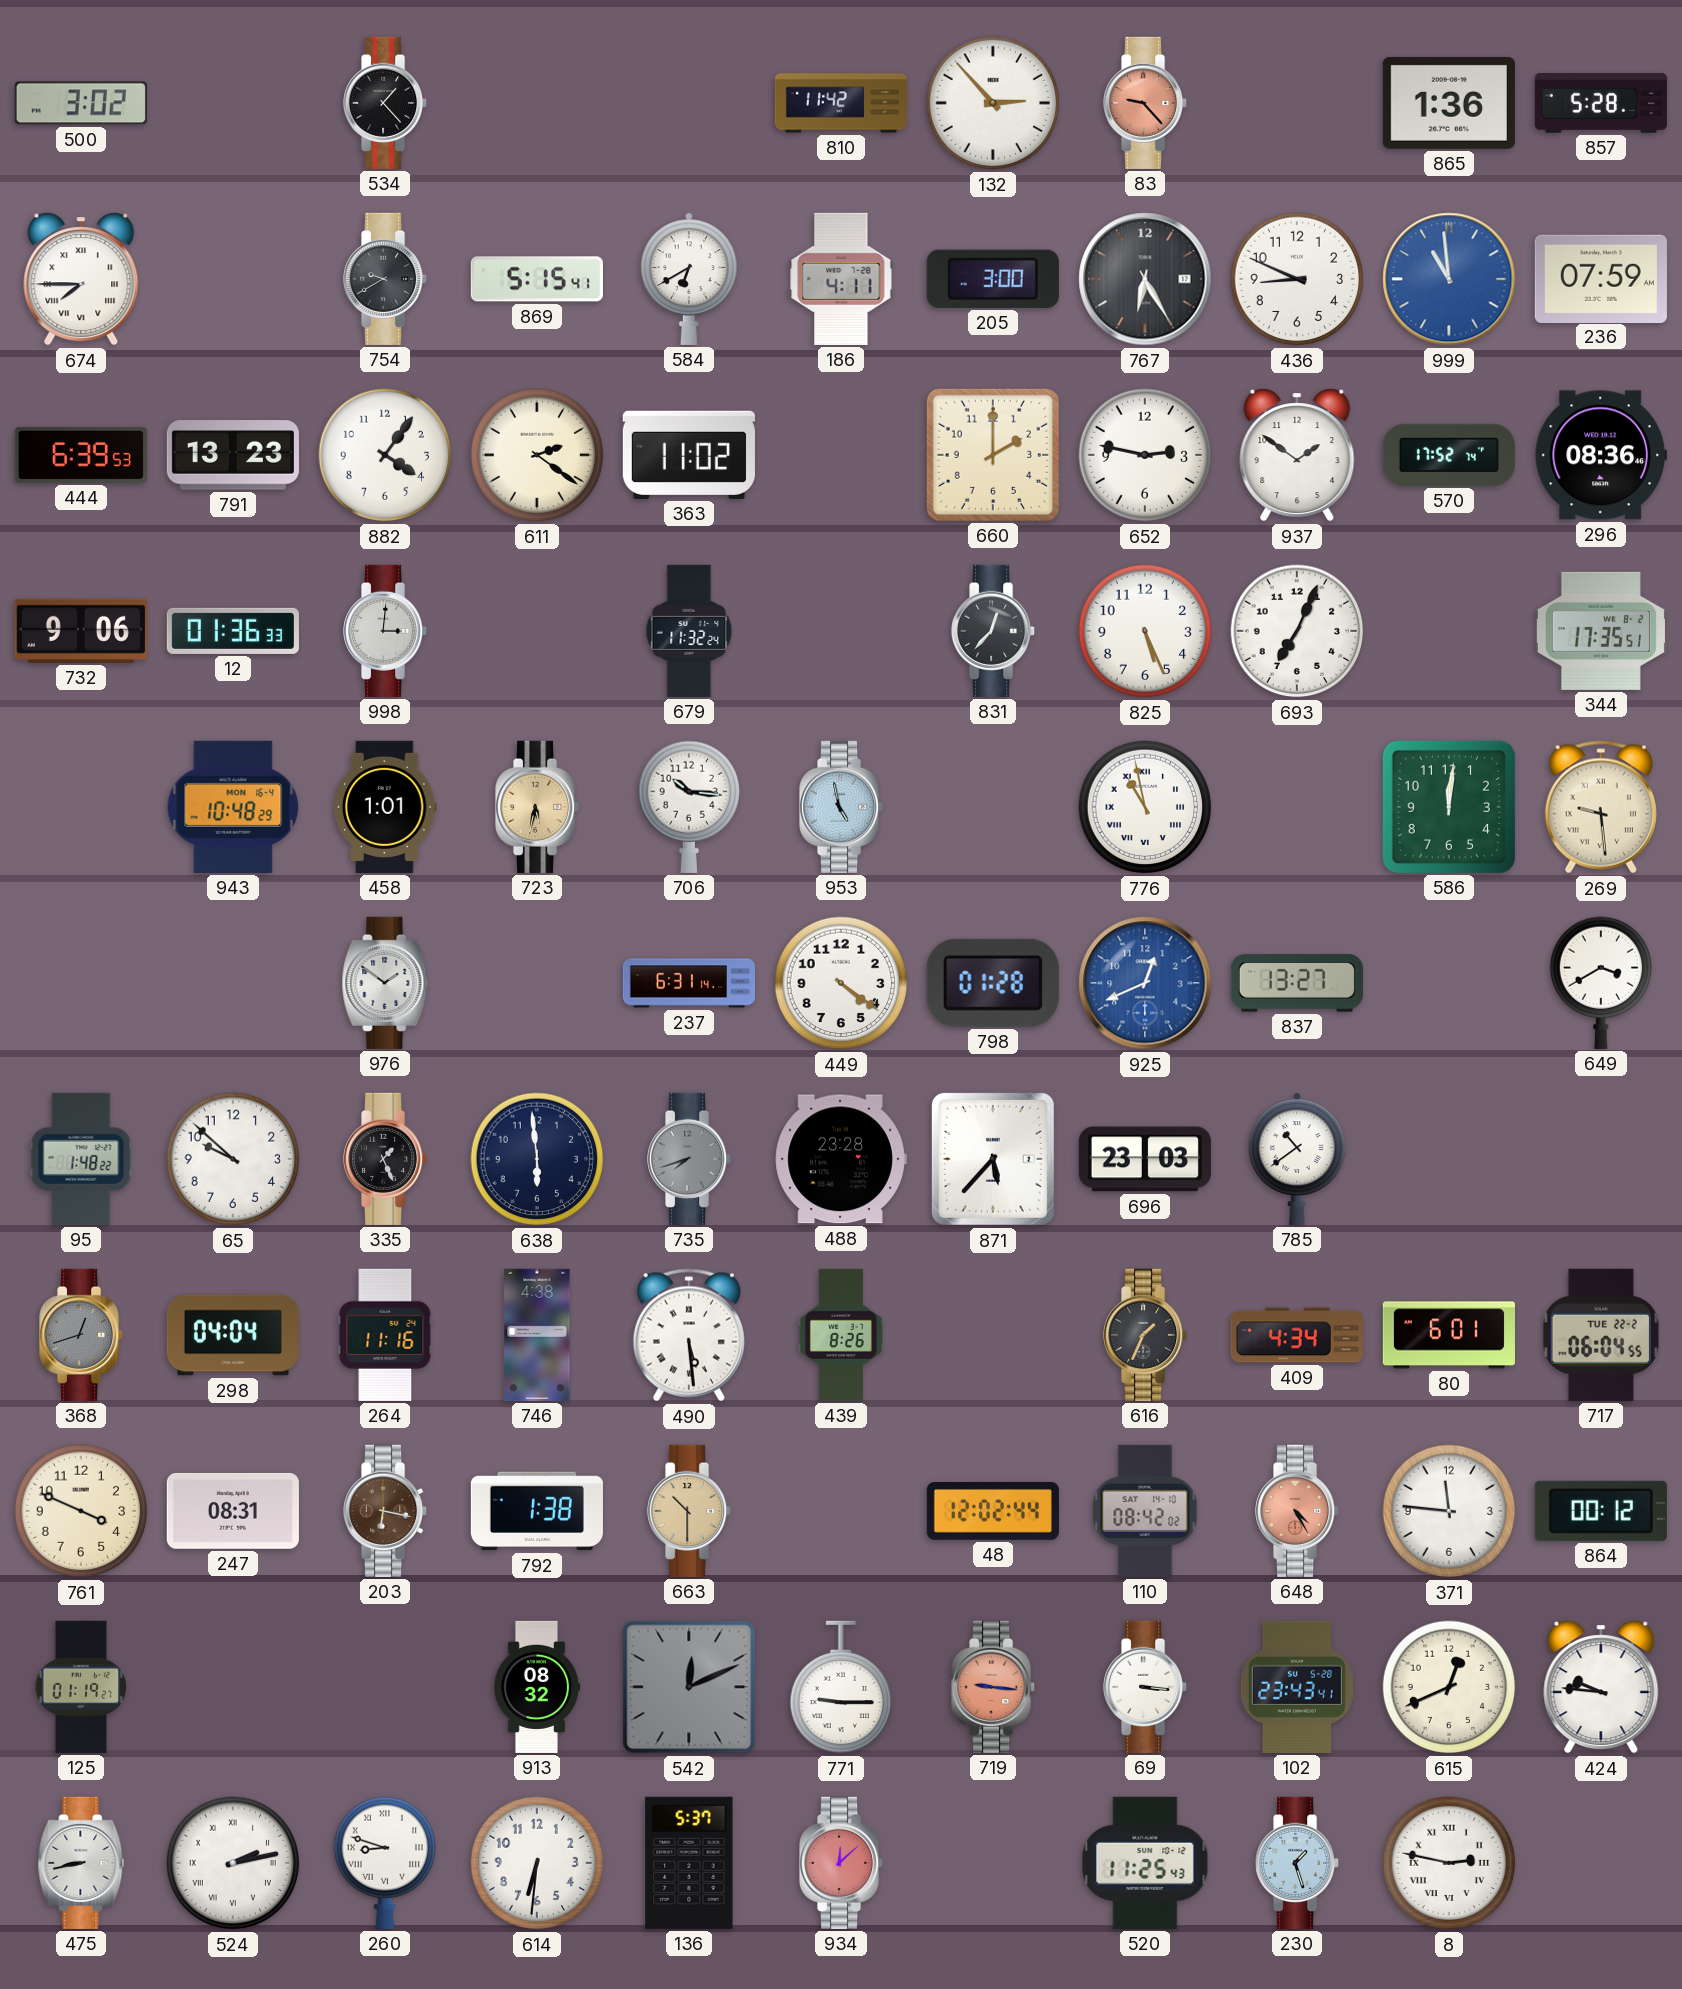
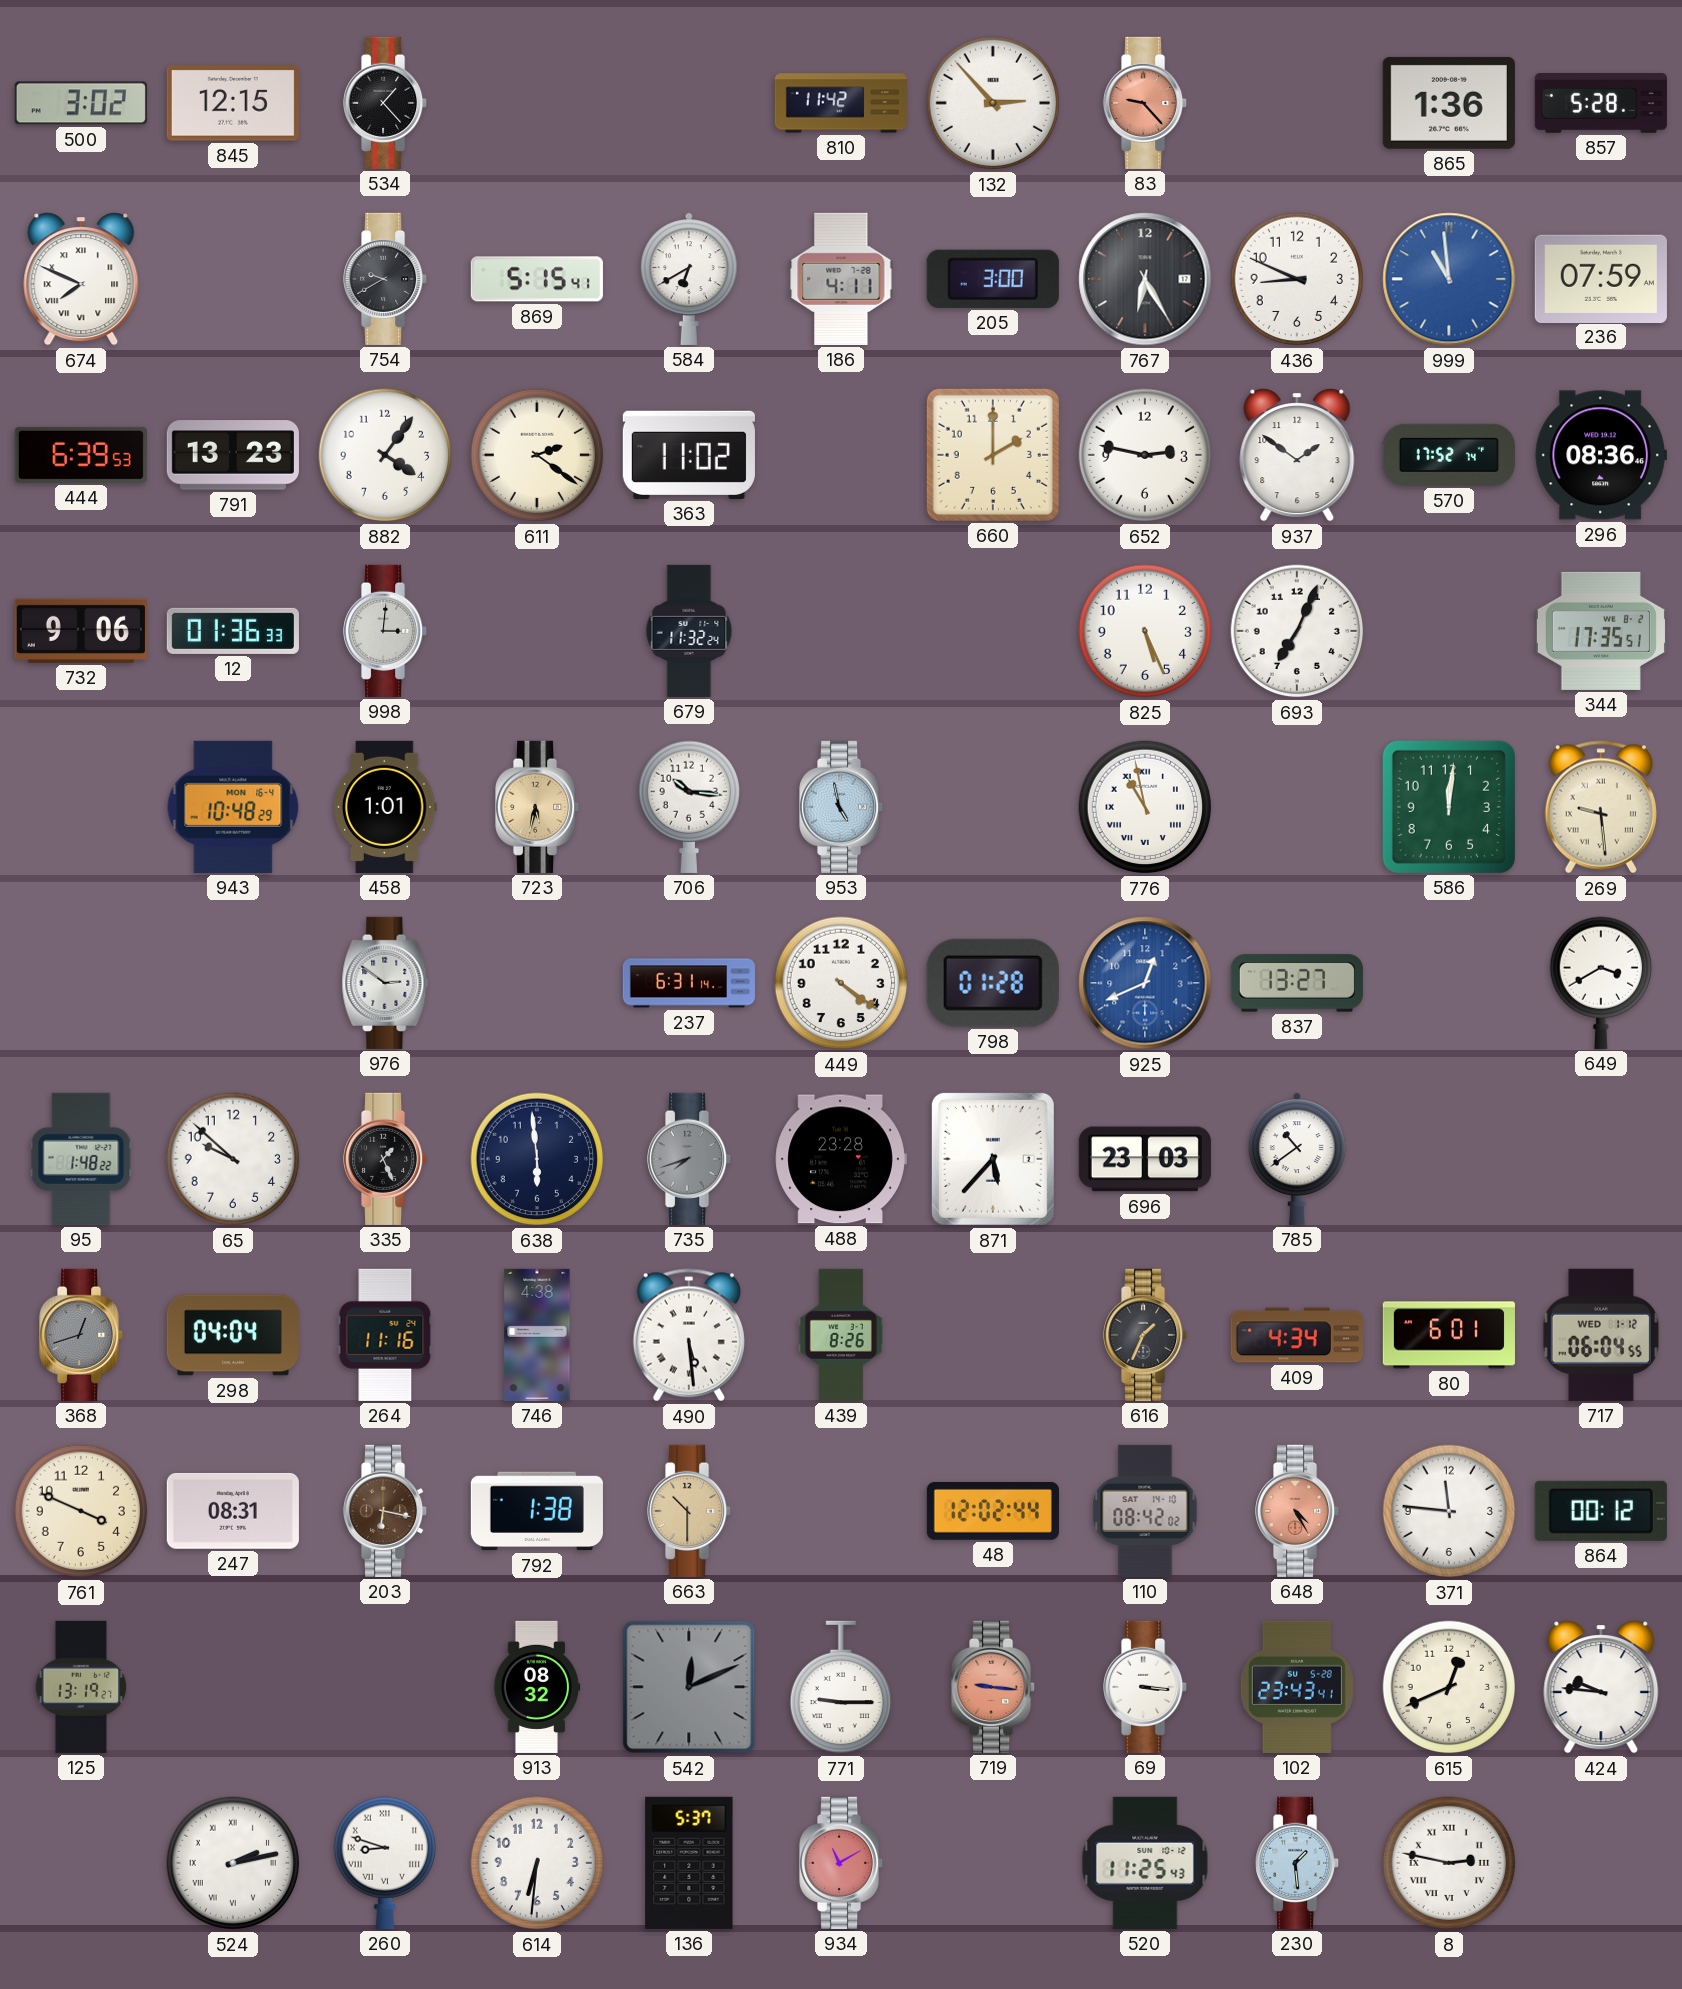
845: none -> 12:15 (233, 103)
674: 7:45 -> 7:49 (81, 279)
831: 12:37 -> none (994, 631)
976: 1:51 -> 2:51 (385, 983)
717 date: TUE 22-2 -> WED 1-12 (1601, 1335)
125: 01:19 -> 13:19 (81, 1687)
475: 8:43 -> none (81, 1863)
934: 12:08 -> 11:10 (842, 1863)
230: 1:27 -> 1:29 (1298, 1863)
